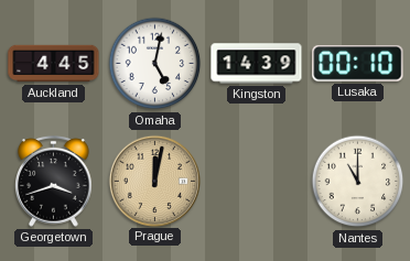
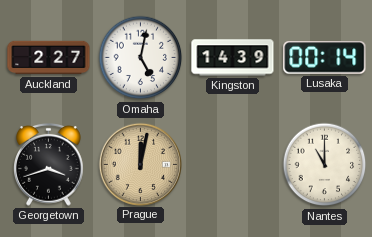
Auckland: 4:45 -> 2:27 (49, 58)
Lusaka: 00:10 -> 00:14 (325, 58)
